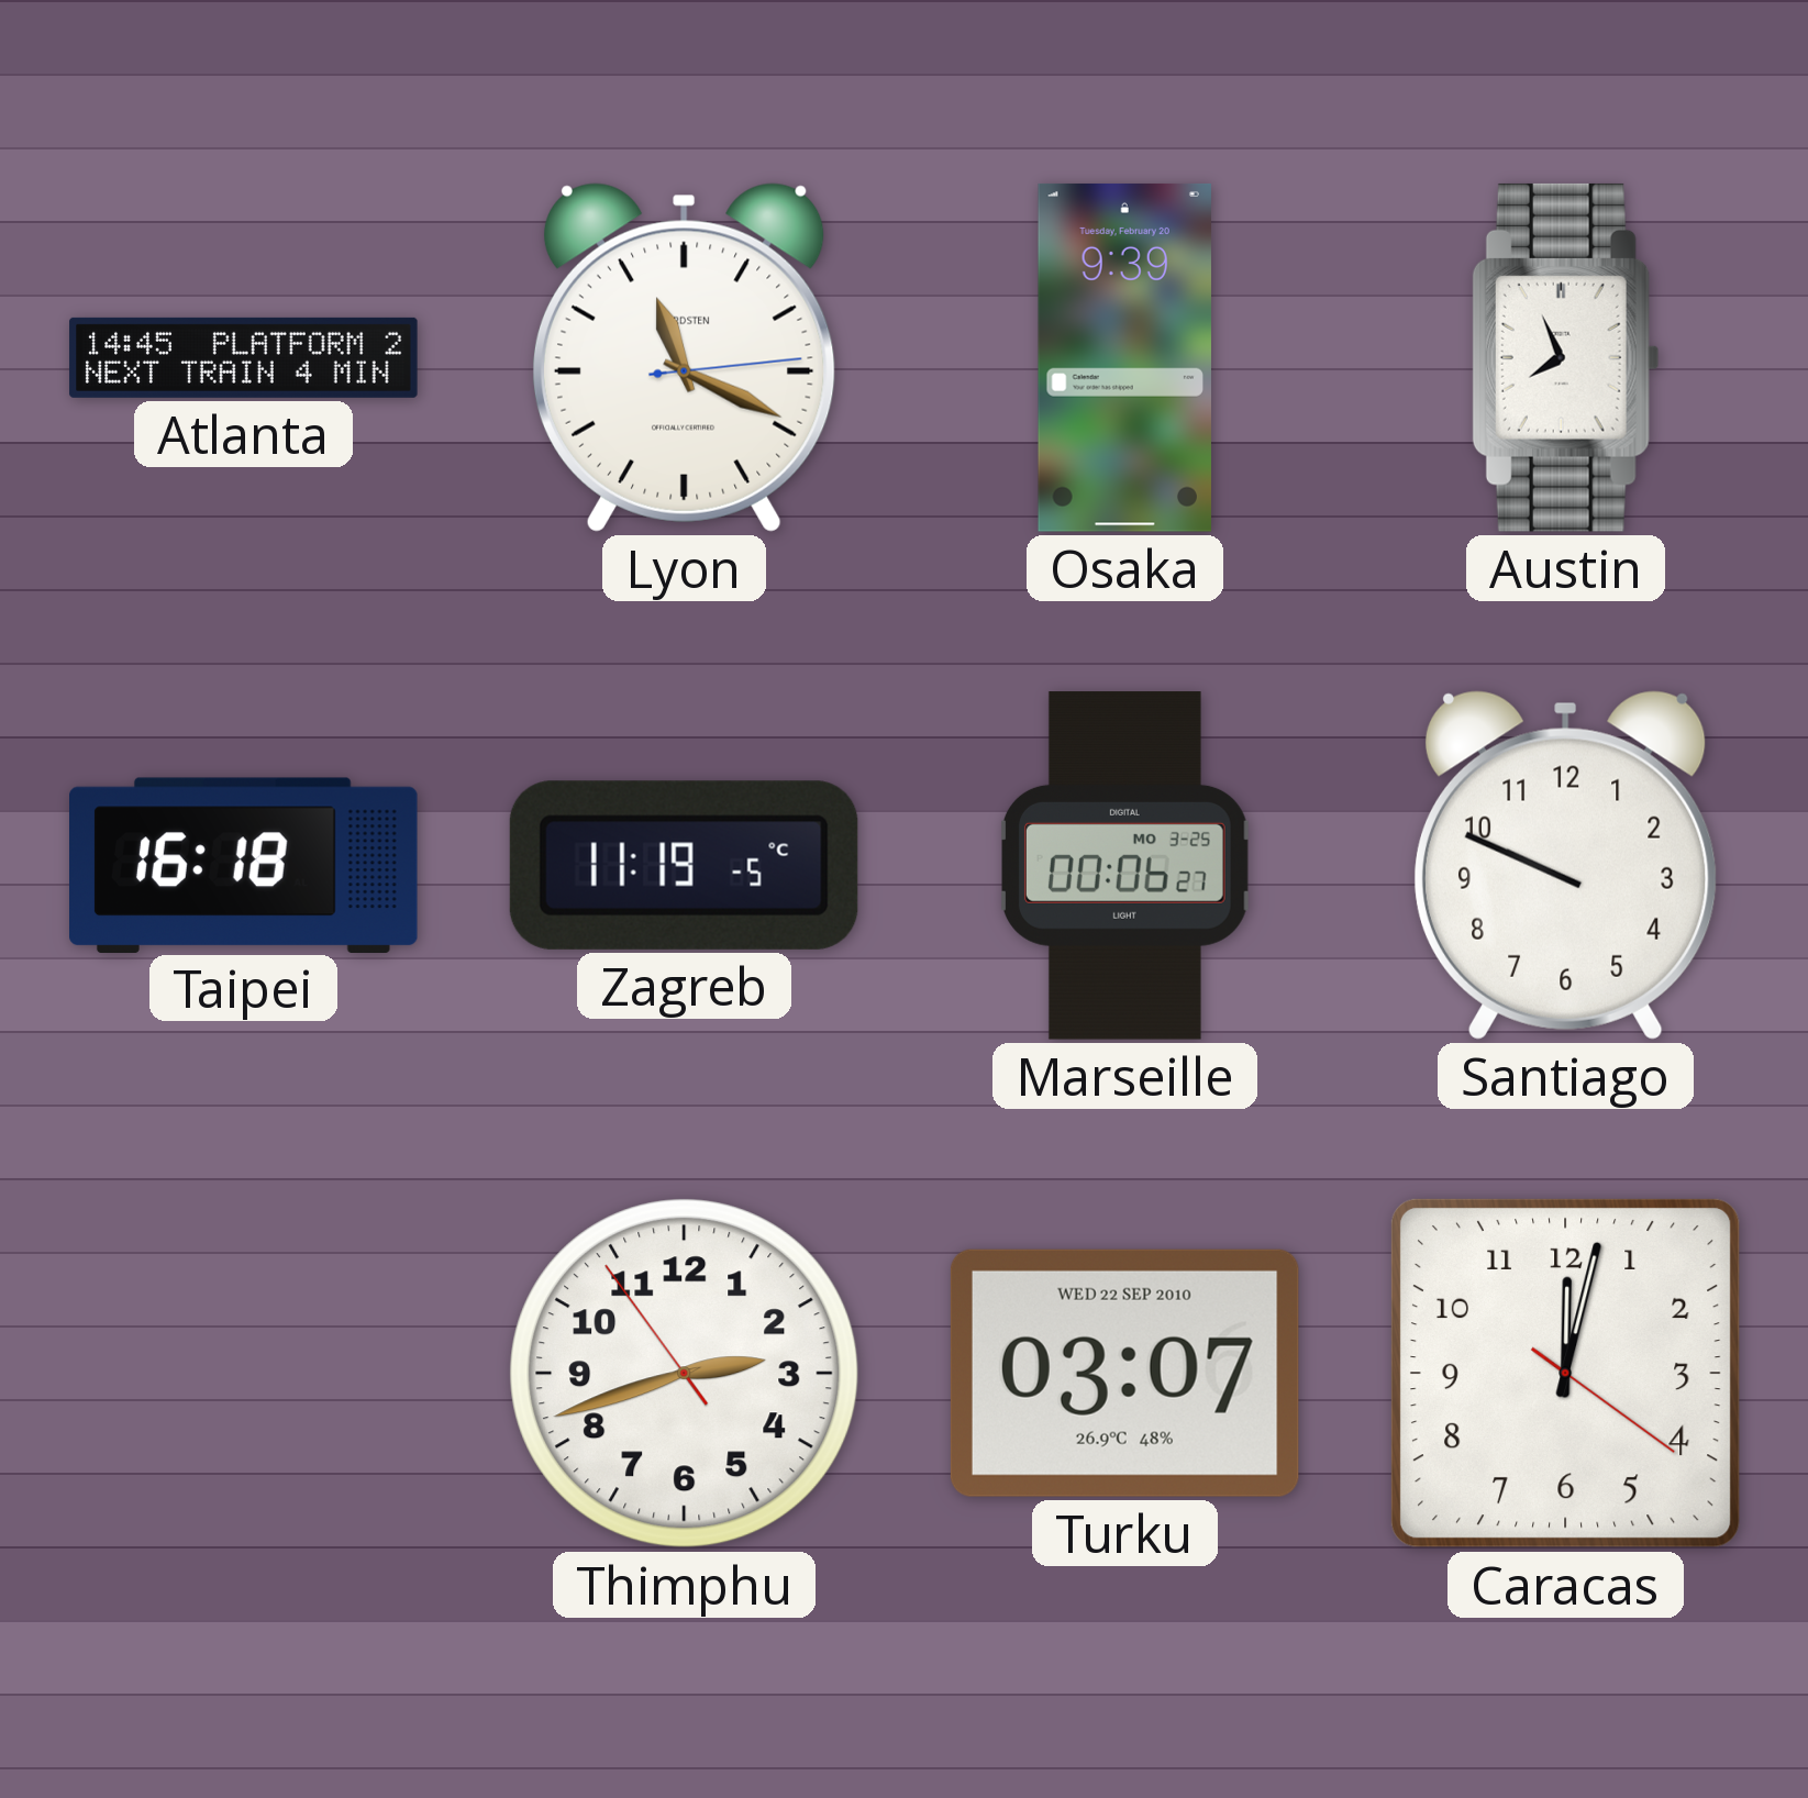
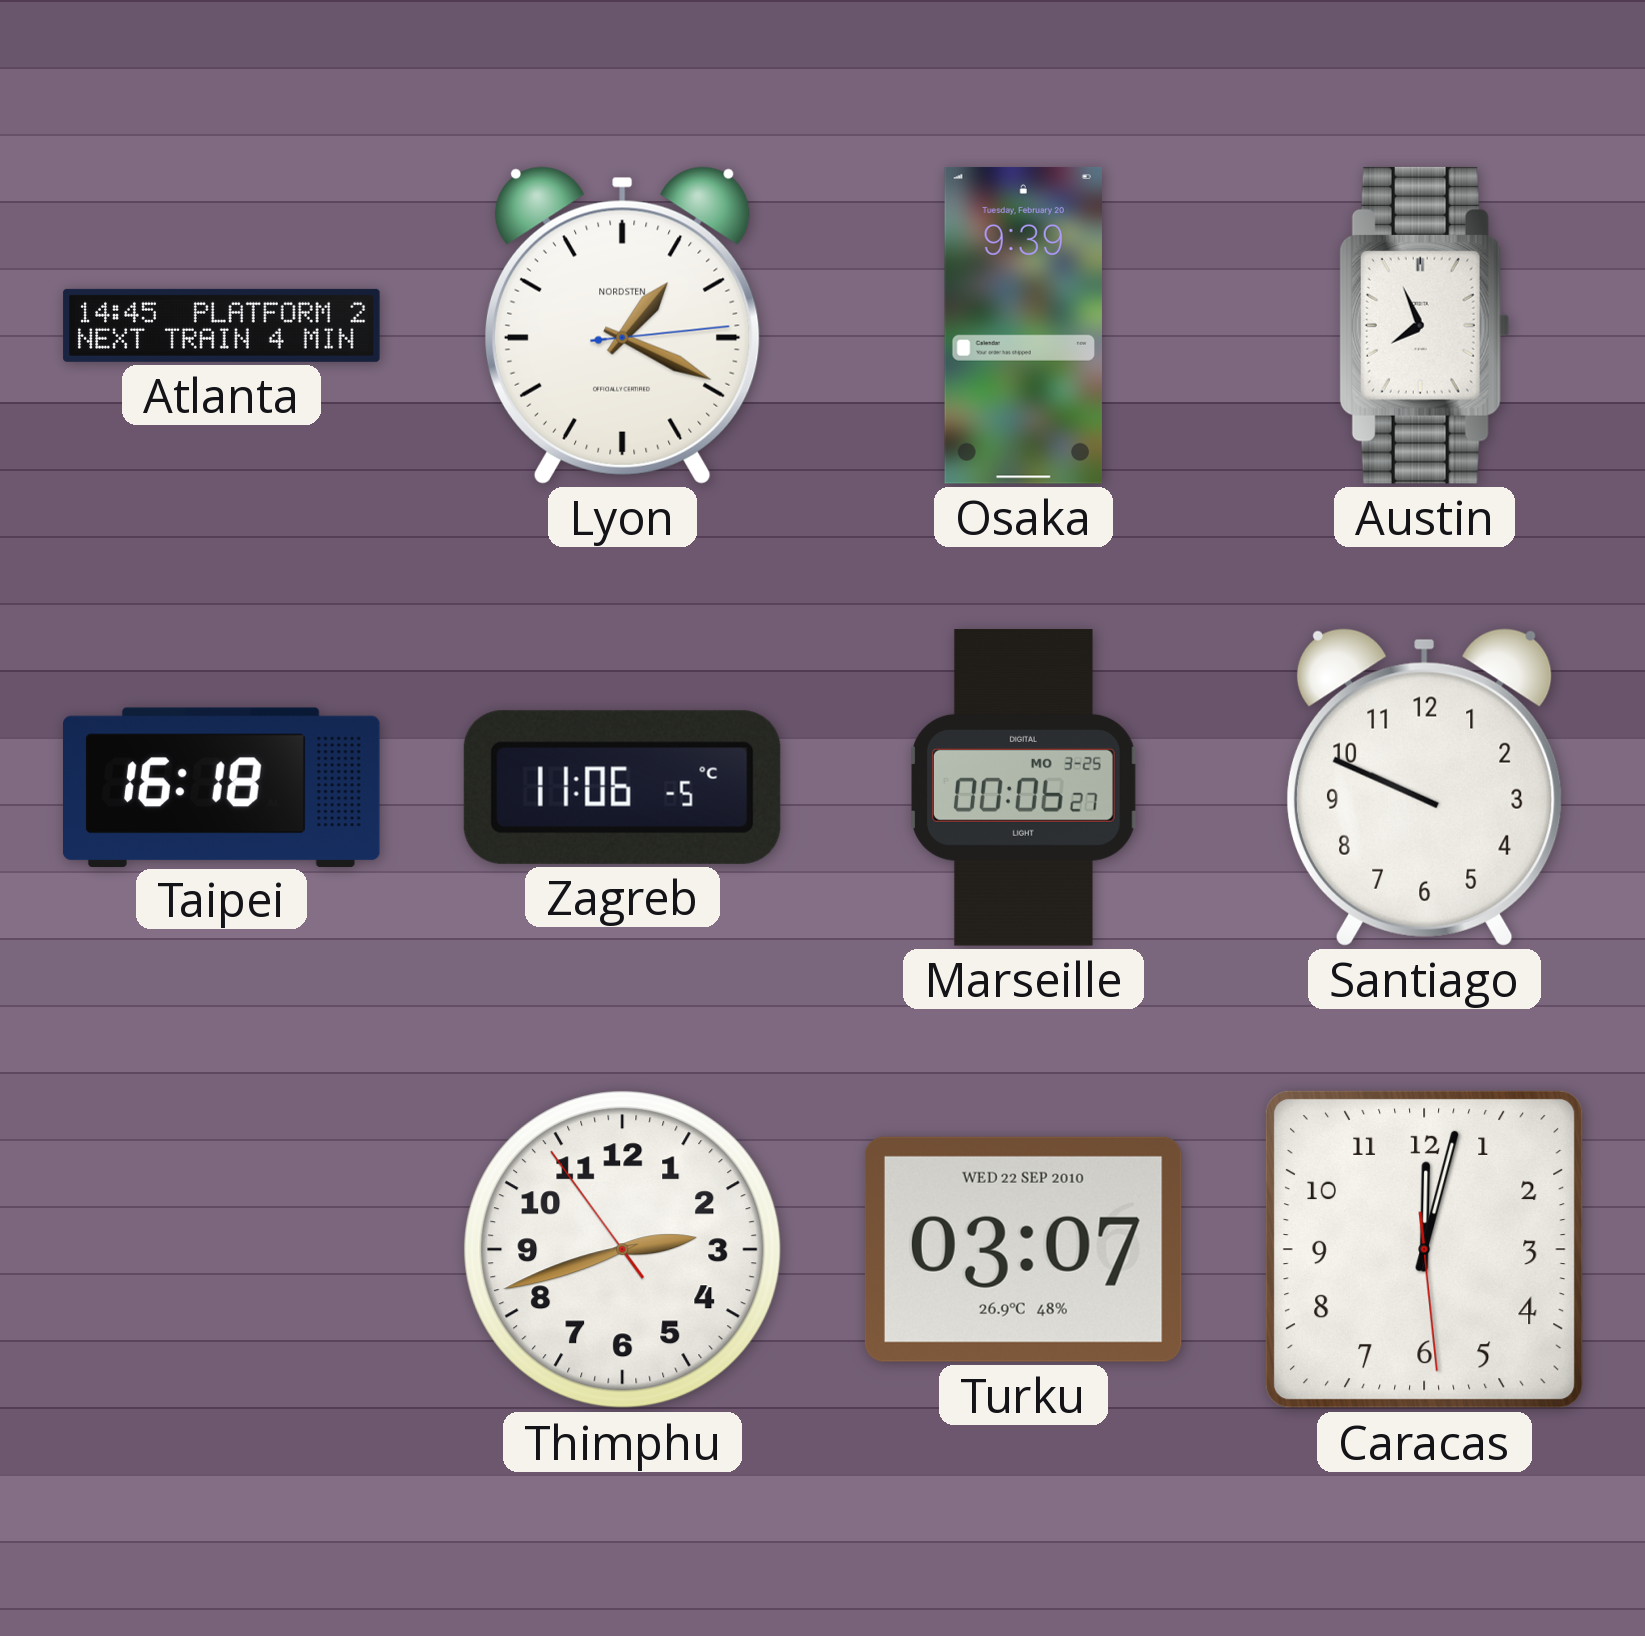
Lyon: 11:19 -> 1:19 (622, 325)
Zagreb: 11:19 -> 11:06 (622, 787)
Caracas: 12:02:21 -> 12:02:29 (1424, 1249)
